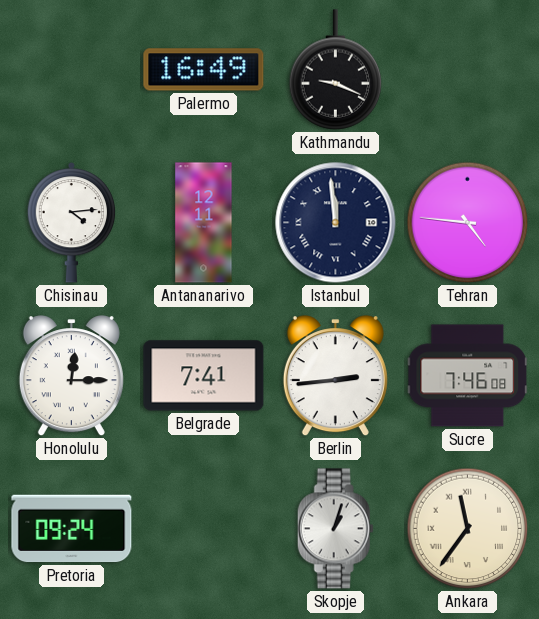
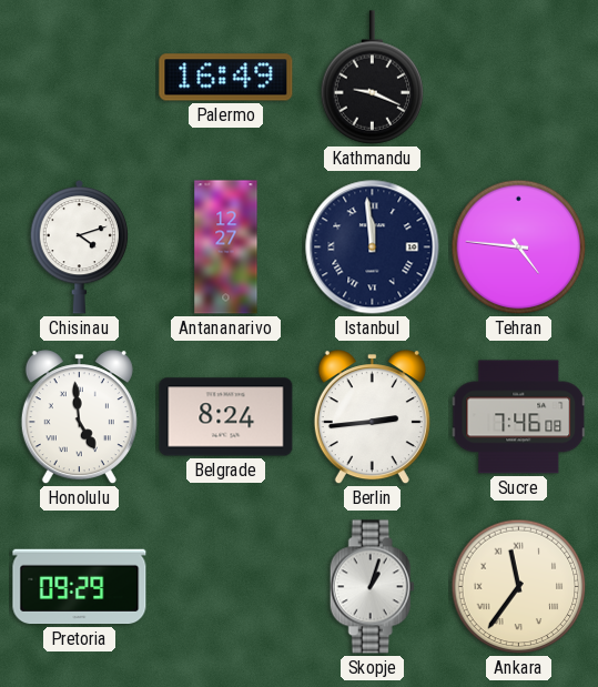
Chisinau: 4:14 -> 4:12 (80, 246)
Antananarivo: 12:11 -> 12:27 (226, 247)
Honolulu: 12:15 -> 4:59 (79, 417)
Belgrade: 7:41 -> 8:24 (226, 417)
Pretoria: 09:24 -> 09:29 (80, 587)
